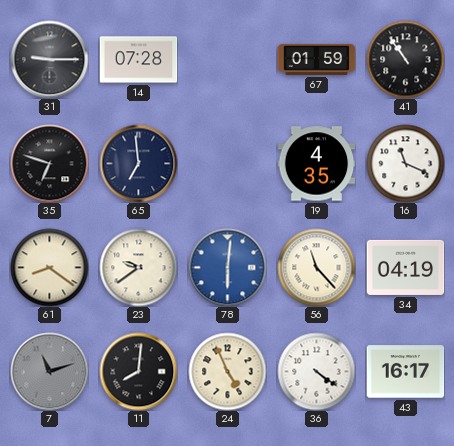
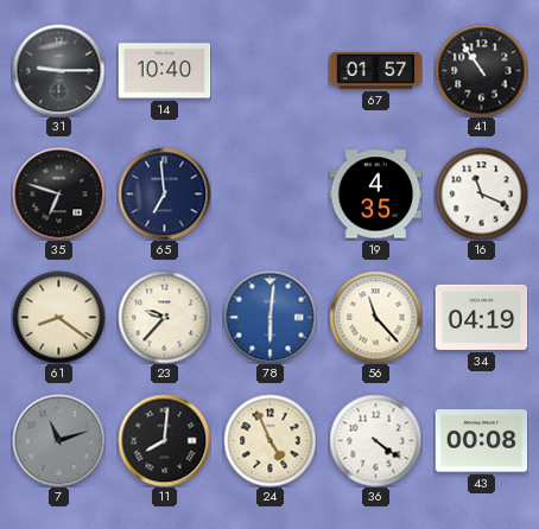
14: 07:28 -> 10:40 (164, 71)
67: 01:59 -> 01:57 (375, 70)
23: 9:39 -> 9:37 (164, 317)
43: 16:17 -> 00:08 (481, 441)
